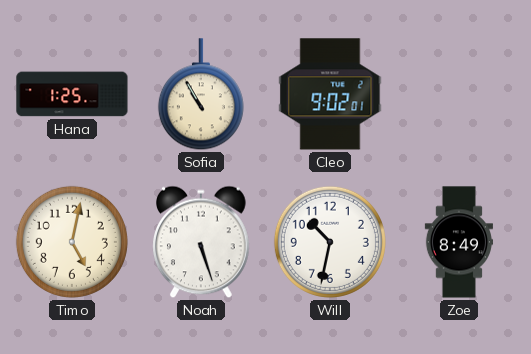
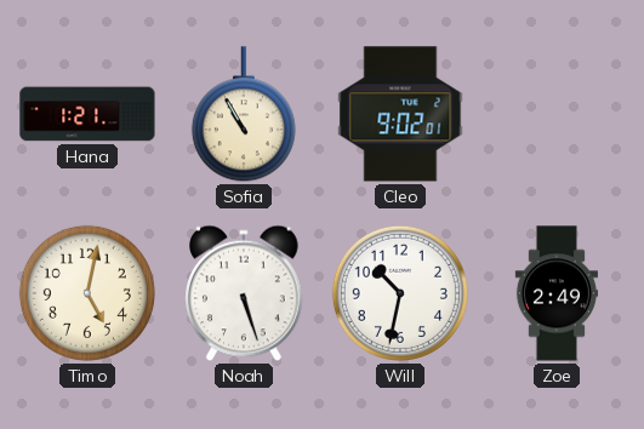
Hana: 1:25 -> 1:21 (87, 114)
Zoe: 8:49 -> 2:49 (555, 293)
